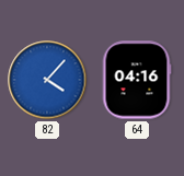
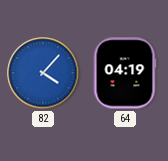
64: 04:16 -> 04:19 (125, 73)
